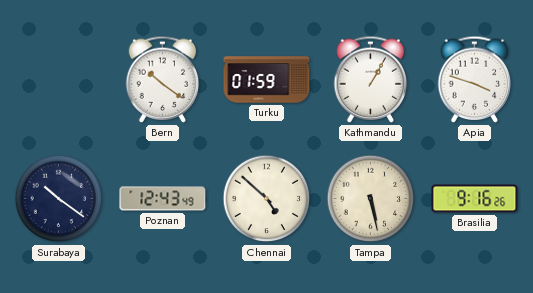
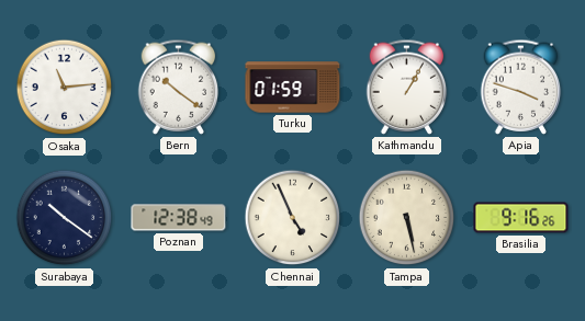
Osaka: none -> 11:14 (65, 88)
Poznan: 12:43 -> 12:38 (179, 218)
Chennai: 4:52 -> 4:56 (293, 218)
